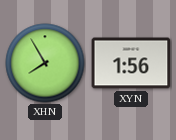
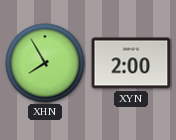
XYN: 1:56 -> 2:00 (131, 63)
